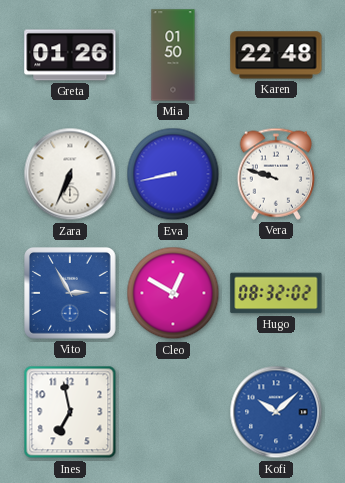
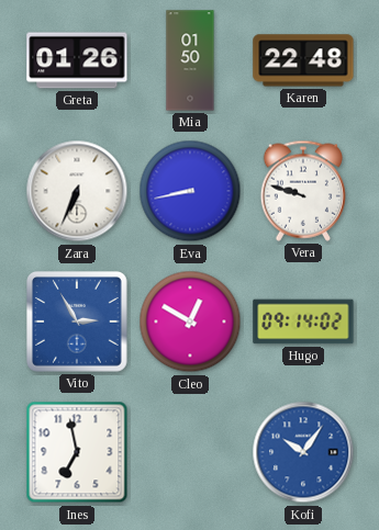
Hugo: 08:32 -> 09:14 (303, 322)
Kofi: 10:08 -> 10:06 (303, 452)
